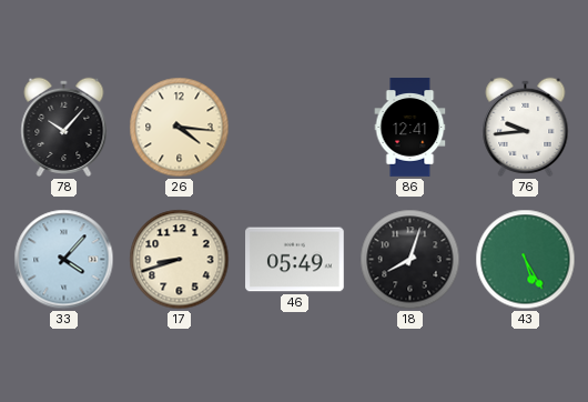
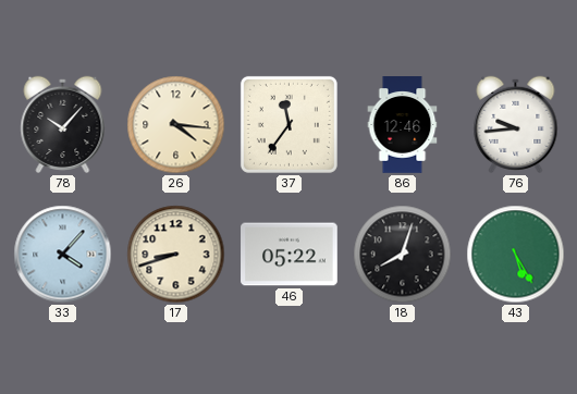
37: none -> 11:36 (288, 124)
86: 12:41 -> 12:46 (403, 125)
46: 05:49 -> 05:22 (290, 255)
